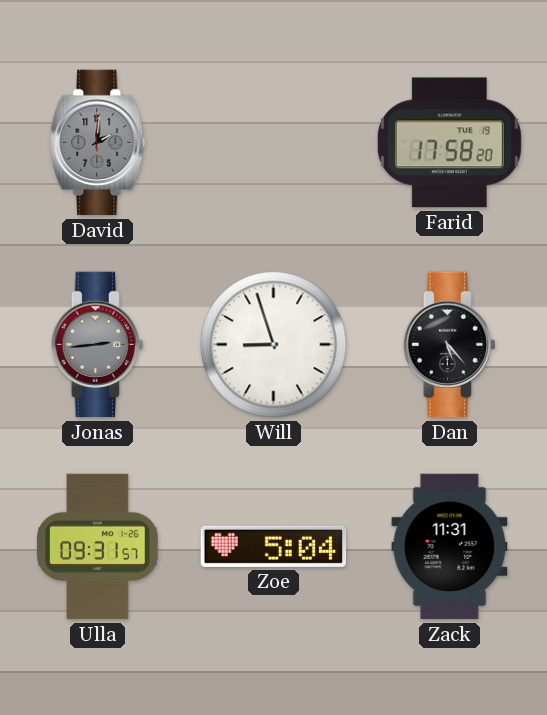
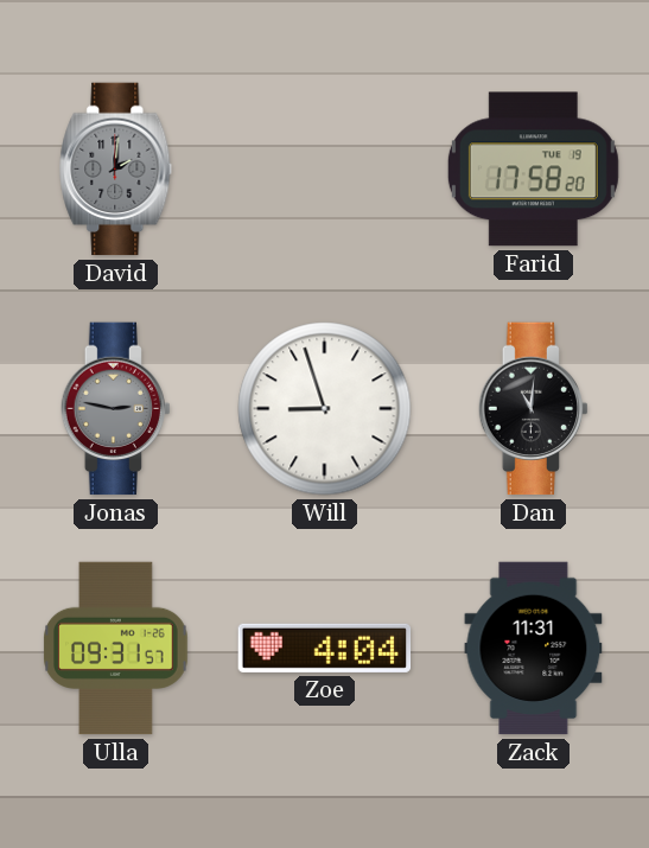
Jonas: 2:44 -> 2:47 (115, 409)
Dan: 5:23 -> 11:01 (533, 409)
Zoe: 5:04 -> 4:04 (325, 648)
